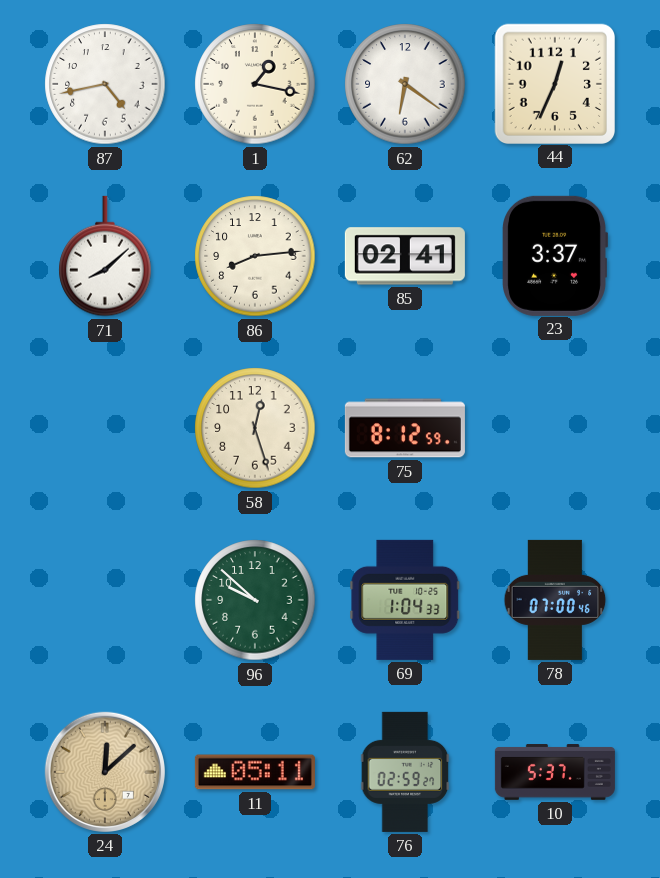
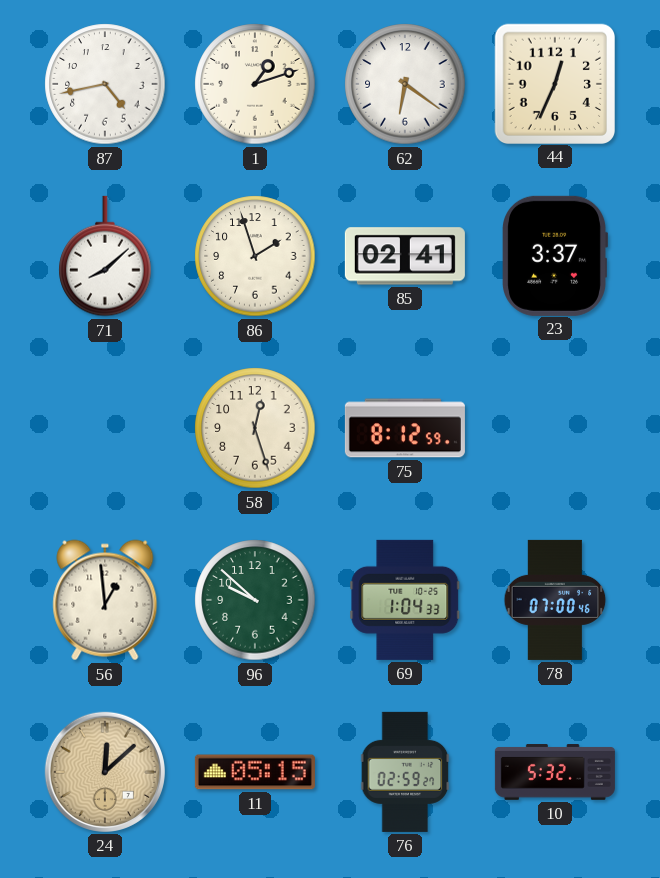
1: 1:17 -> 1:12 (255, 84)
86: 8:14 -> 1:57 (255, 256)
56: none -> 12:59 (105, 600)
11: 05:11 -> 05:15 (255, 772)
10: 5:37 -> 5:32 (555, 773)
